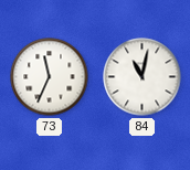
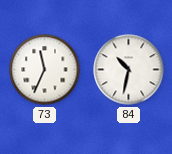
84: 11:02 -> 10:32 (129, 70)
